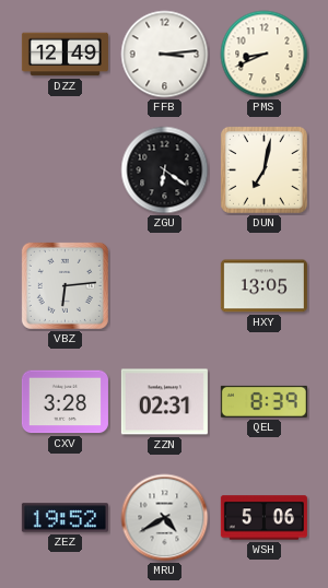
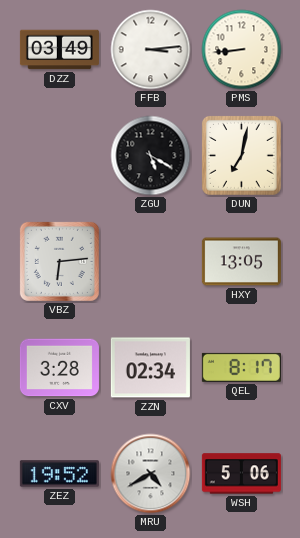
DZZ: 12:49 -> 03:49 (59, 50)
PMS: 8:41 -> 8:44 (242, 50)
ZGU: 6:21 -> 5:20 (151, 156)
ZZN: 02:31 -> 02:34 (150, 368)
QEL: 8:39 -> 8:17 (241, 367)
